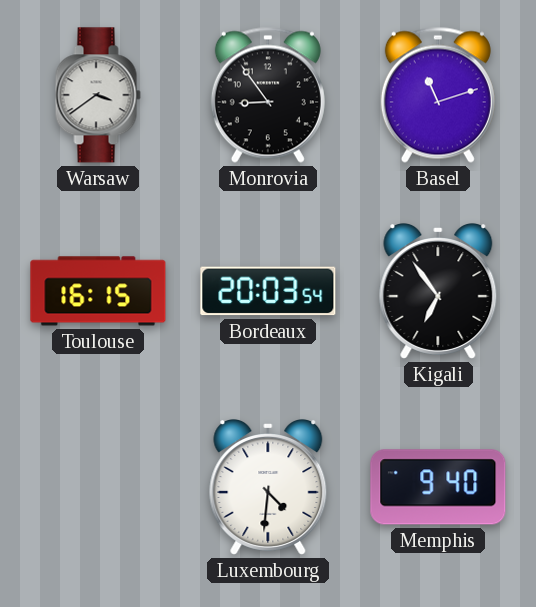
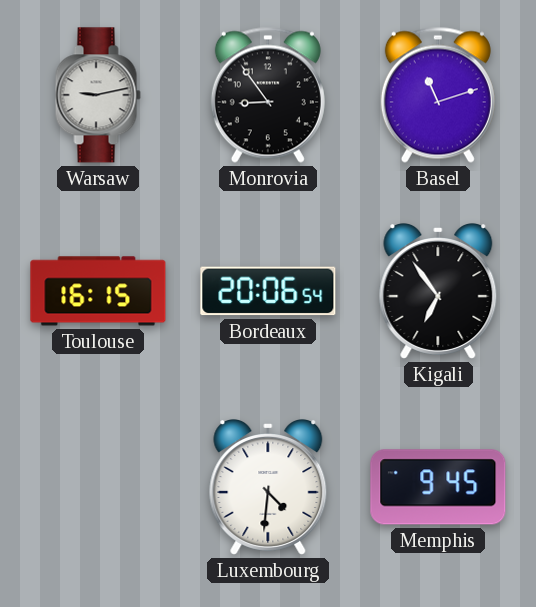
Warsaw: 3:39 -> 9:13 (98, 95)
Bordeaux: 20:03 -> 20:06 (268, 291)
Memphis: 9:40 -> 9:45 (438, 487)
